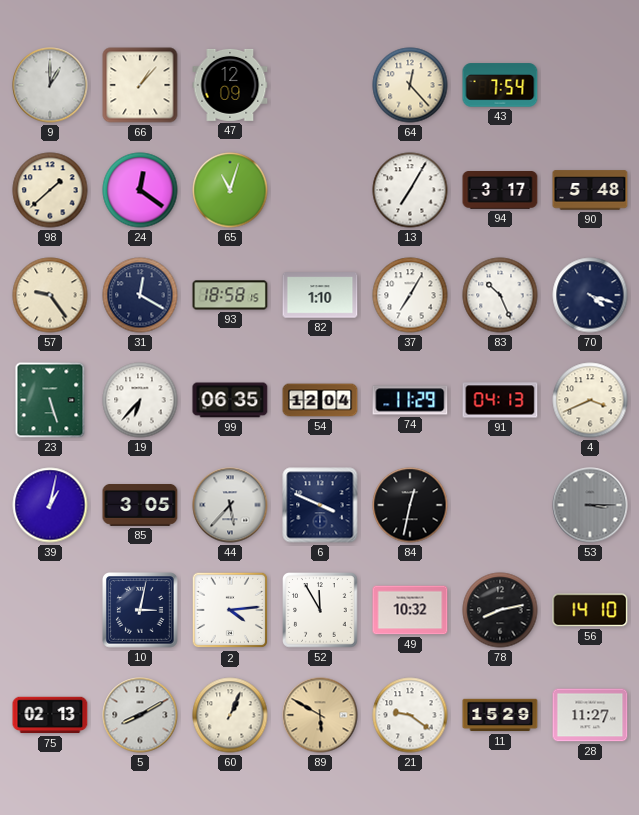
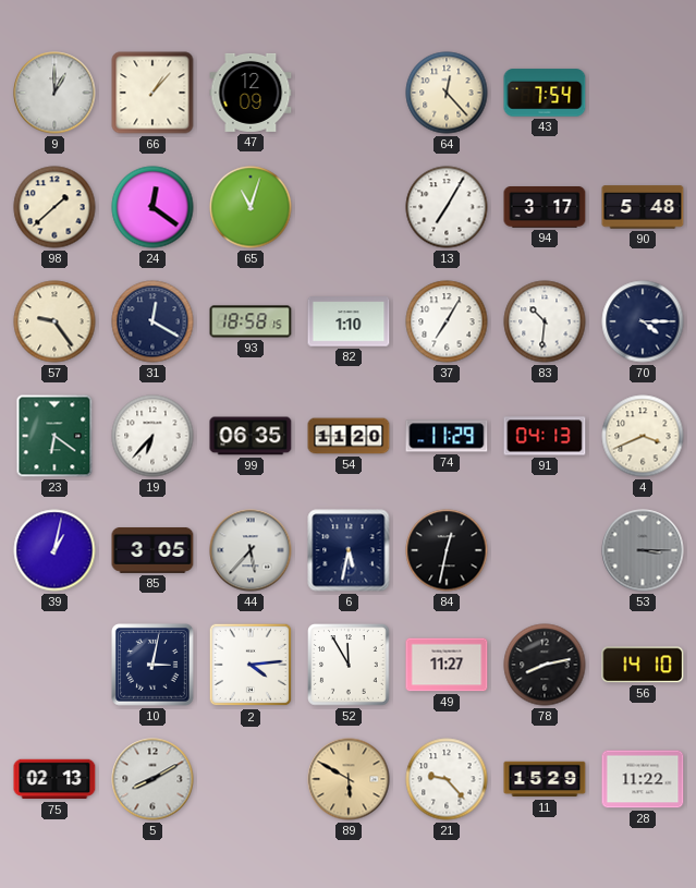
83: 10:26 -> 10:31 (545, 321)
70: 4:18 -> 4:15 (643, 321)
23: 5:27 -> 6:21 (54, 436)
54: 12:04 -> 11:20 (349, 436)
6: 3:49 -> 5:32 (349, 550)
49: 10:32 -> 11:27 (447, 665)
60: 1:04 -> none (230, 715)
21: 9:21 -> 9:23 (447, 779)
28: 11:27 -> 11:22 (643, 779)
